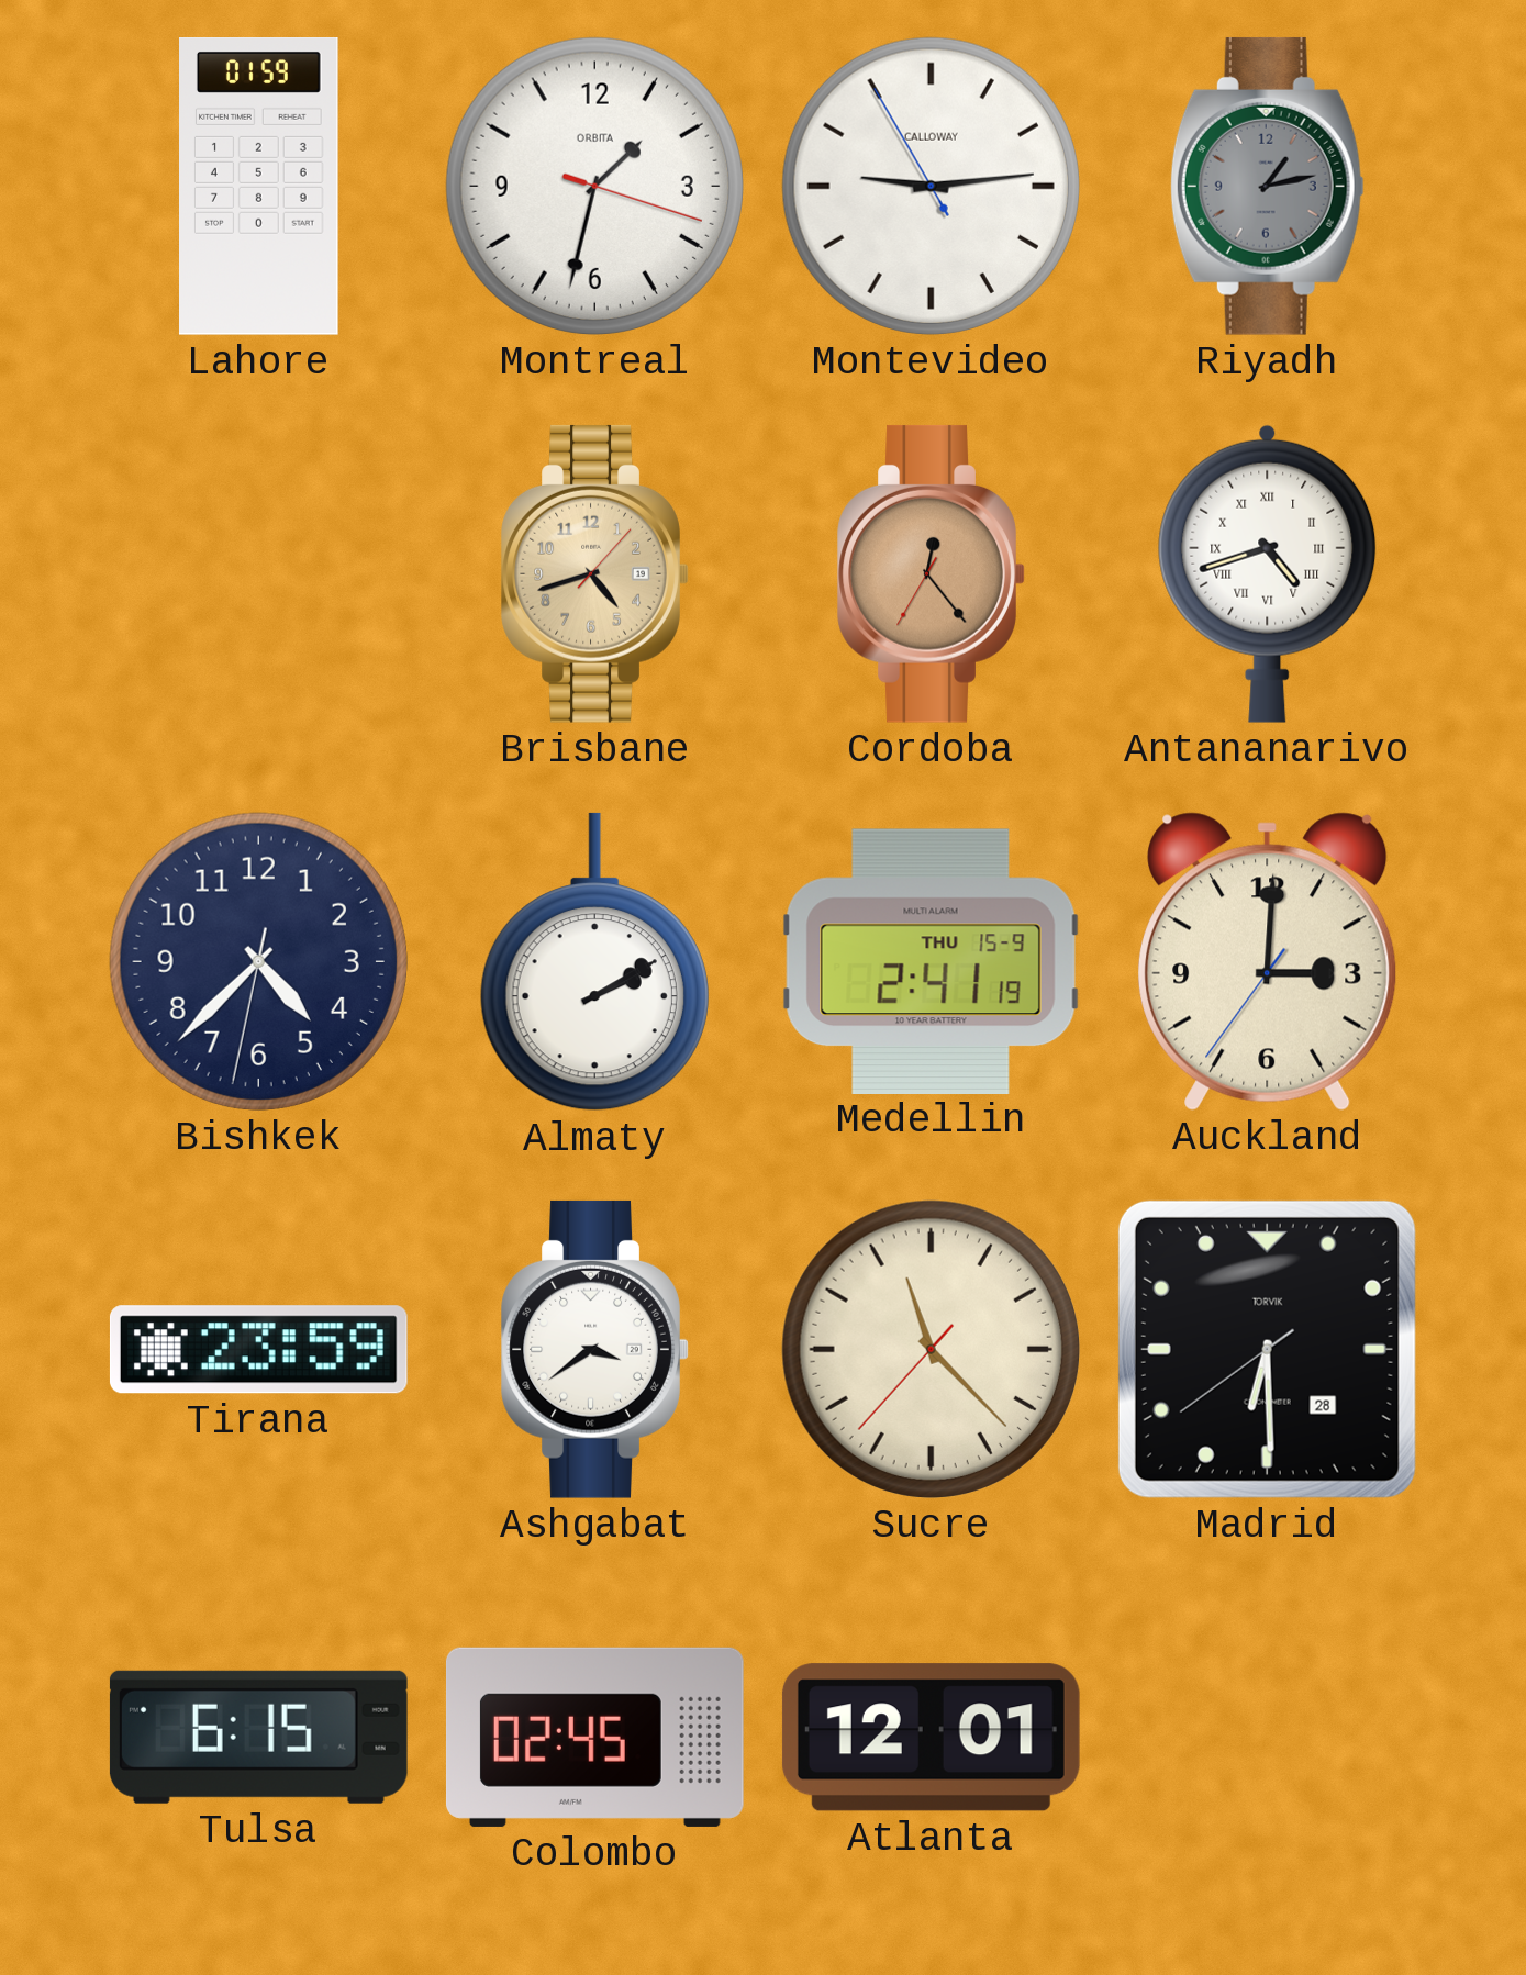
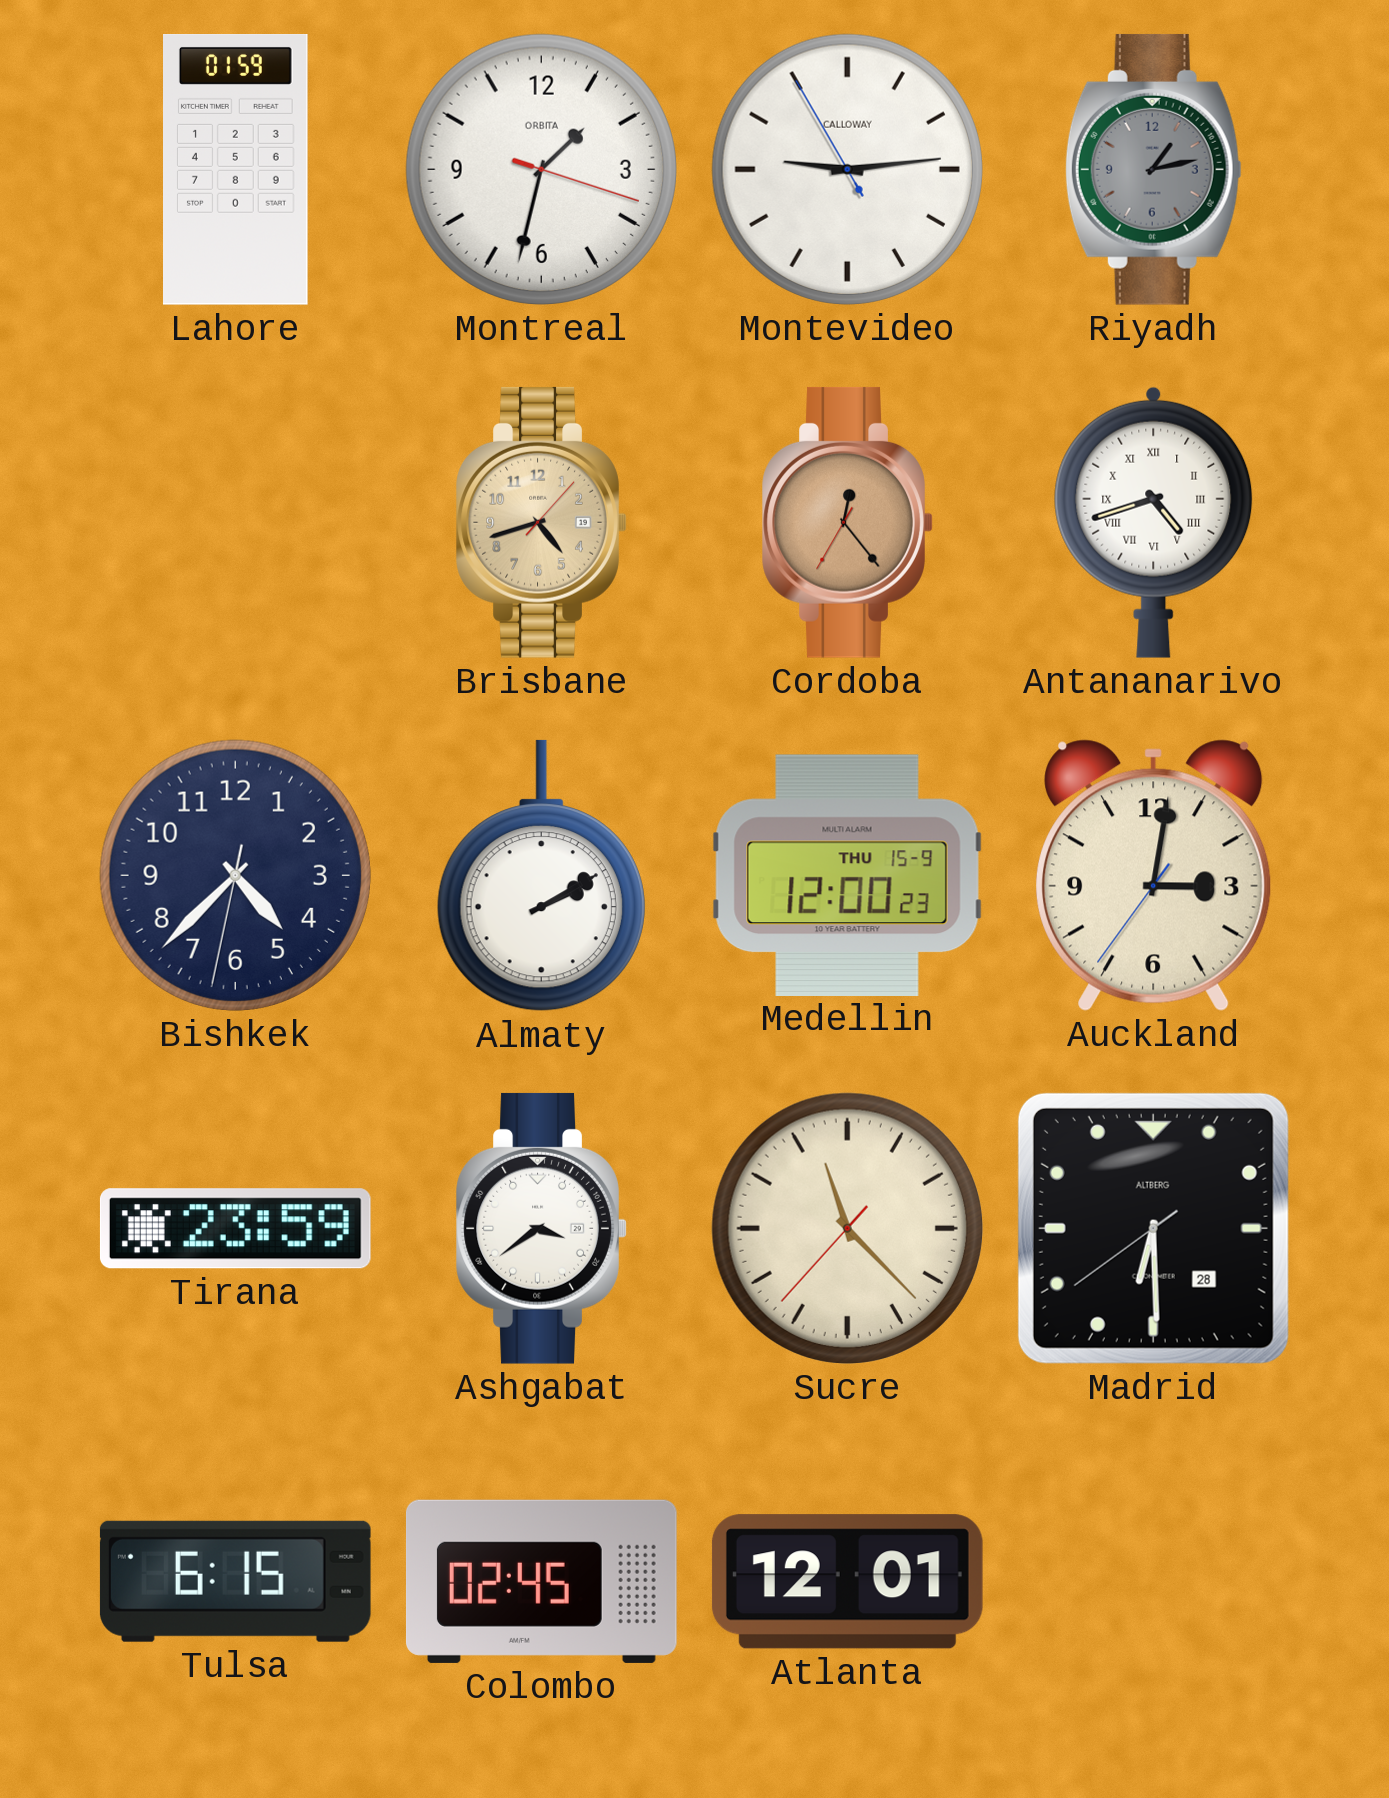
Medellin: 2:41 -> 12:00 (847, 875)
Auckland: 3:00 -> 3:01 (1154, 875)
Madrid brand: TORVIK -> ALTBERG (1153, 1228)
